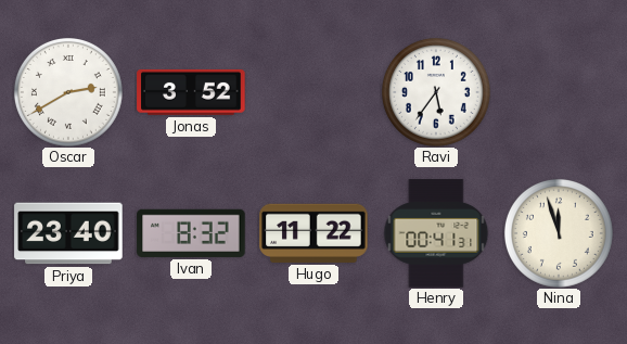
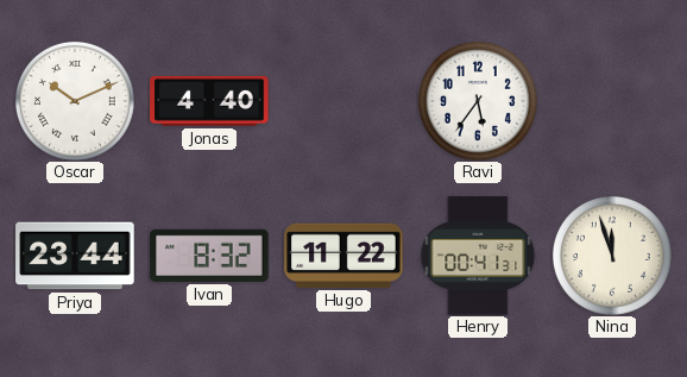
Oscar: 2:40 -> 10:11 (75, 101)
Jonas: 3:52 -> 4:40 (209, 101)
Priya: 23:40 -> 23:44 (75, 256)
